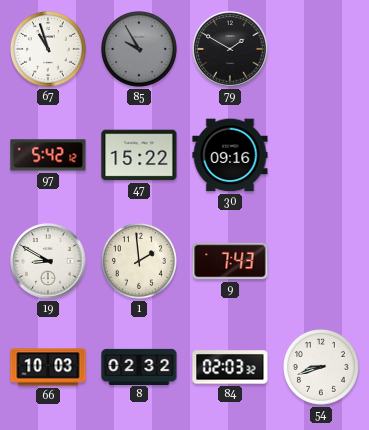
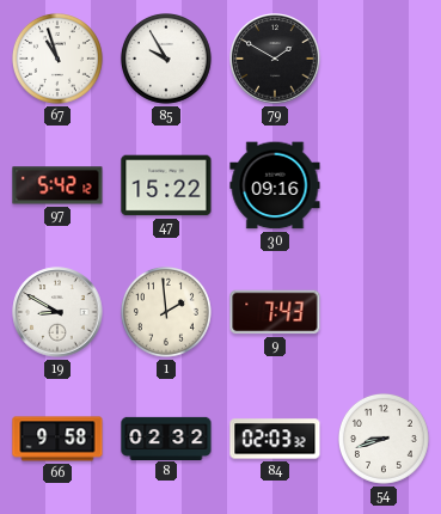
85 dial: grey -> white (166, 59)
66: 10:03 -> 9:58 (57, 439)
